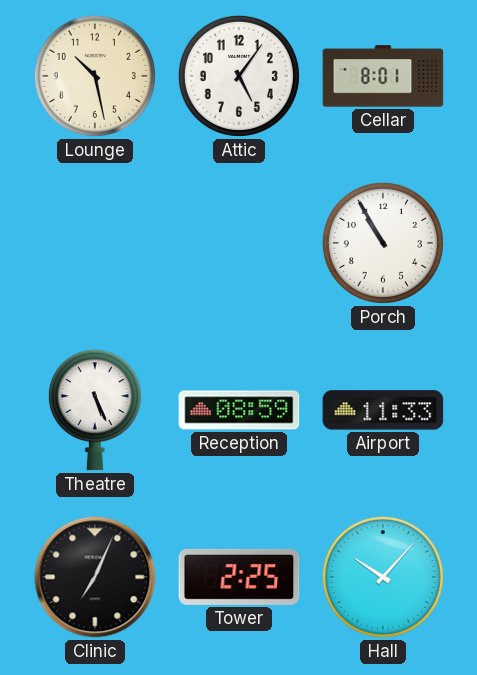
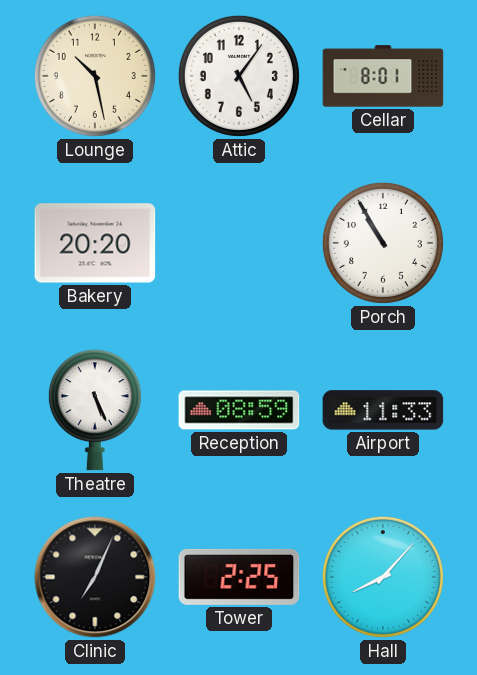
Bakery: none -> 20:20 (95, 243)
Hall: 10:07 -> 8:07 (383, 577)
